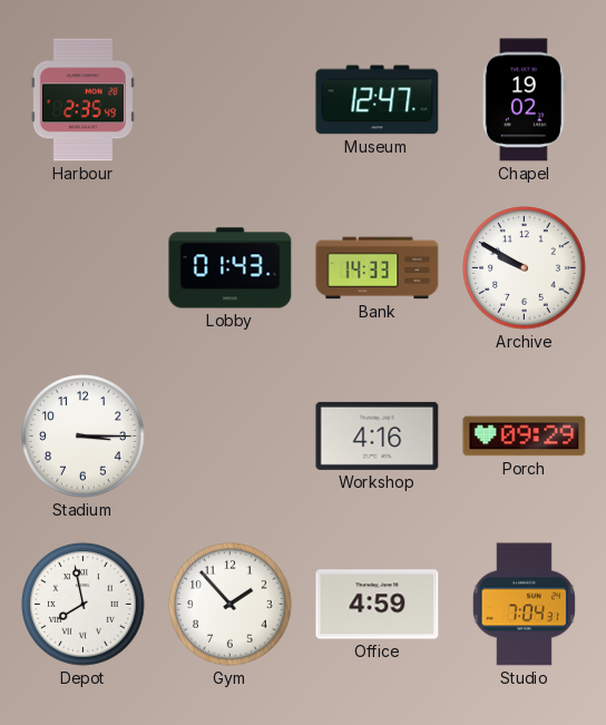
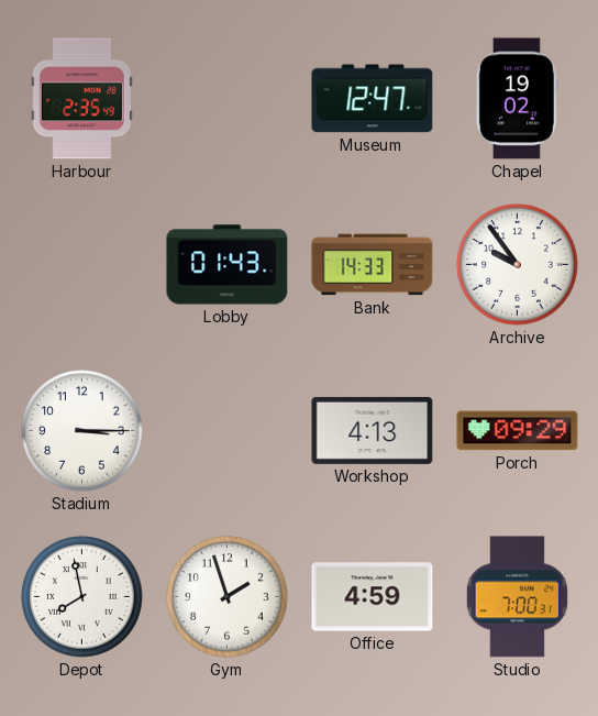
Archive: 9:50 -> 9:54 (518, 265)
Workshop: 4:16 -> 4:13 (373, 430)
Gym: 1:53 -> 1:57 (228, 597)
Studio: 7:04 -> 7:00 (517, 597)
